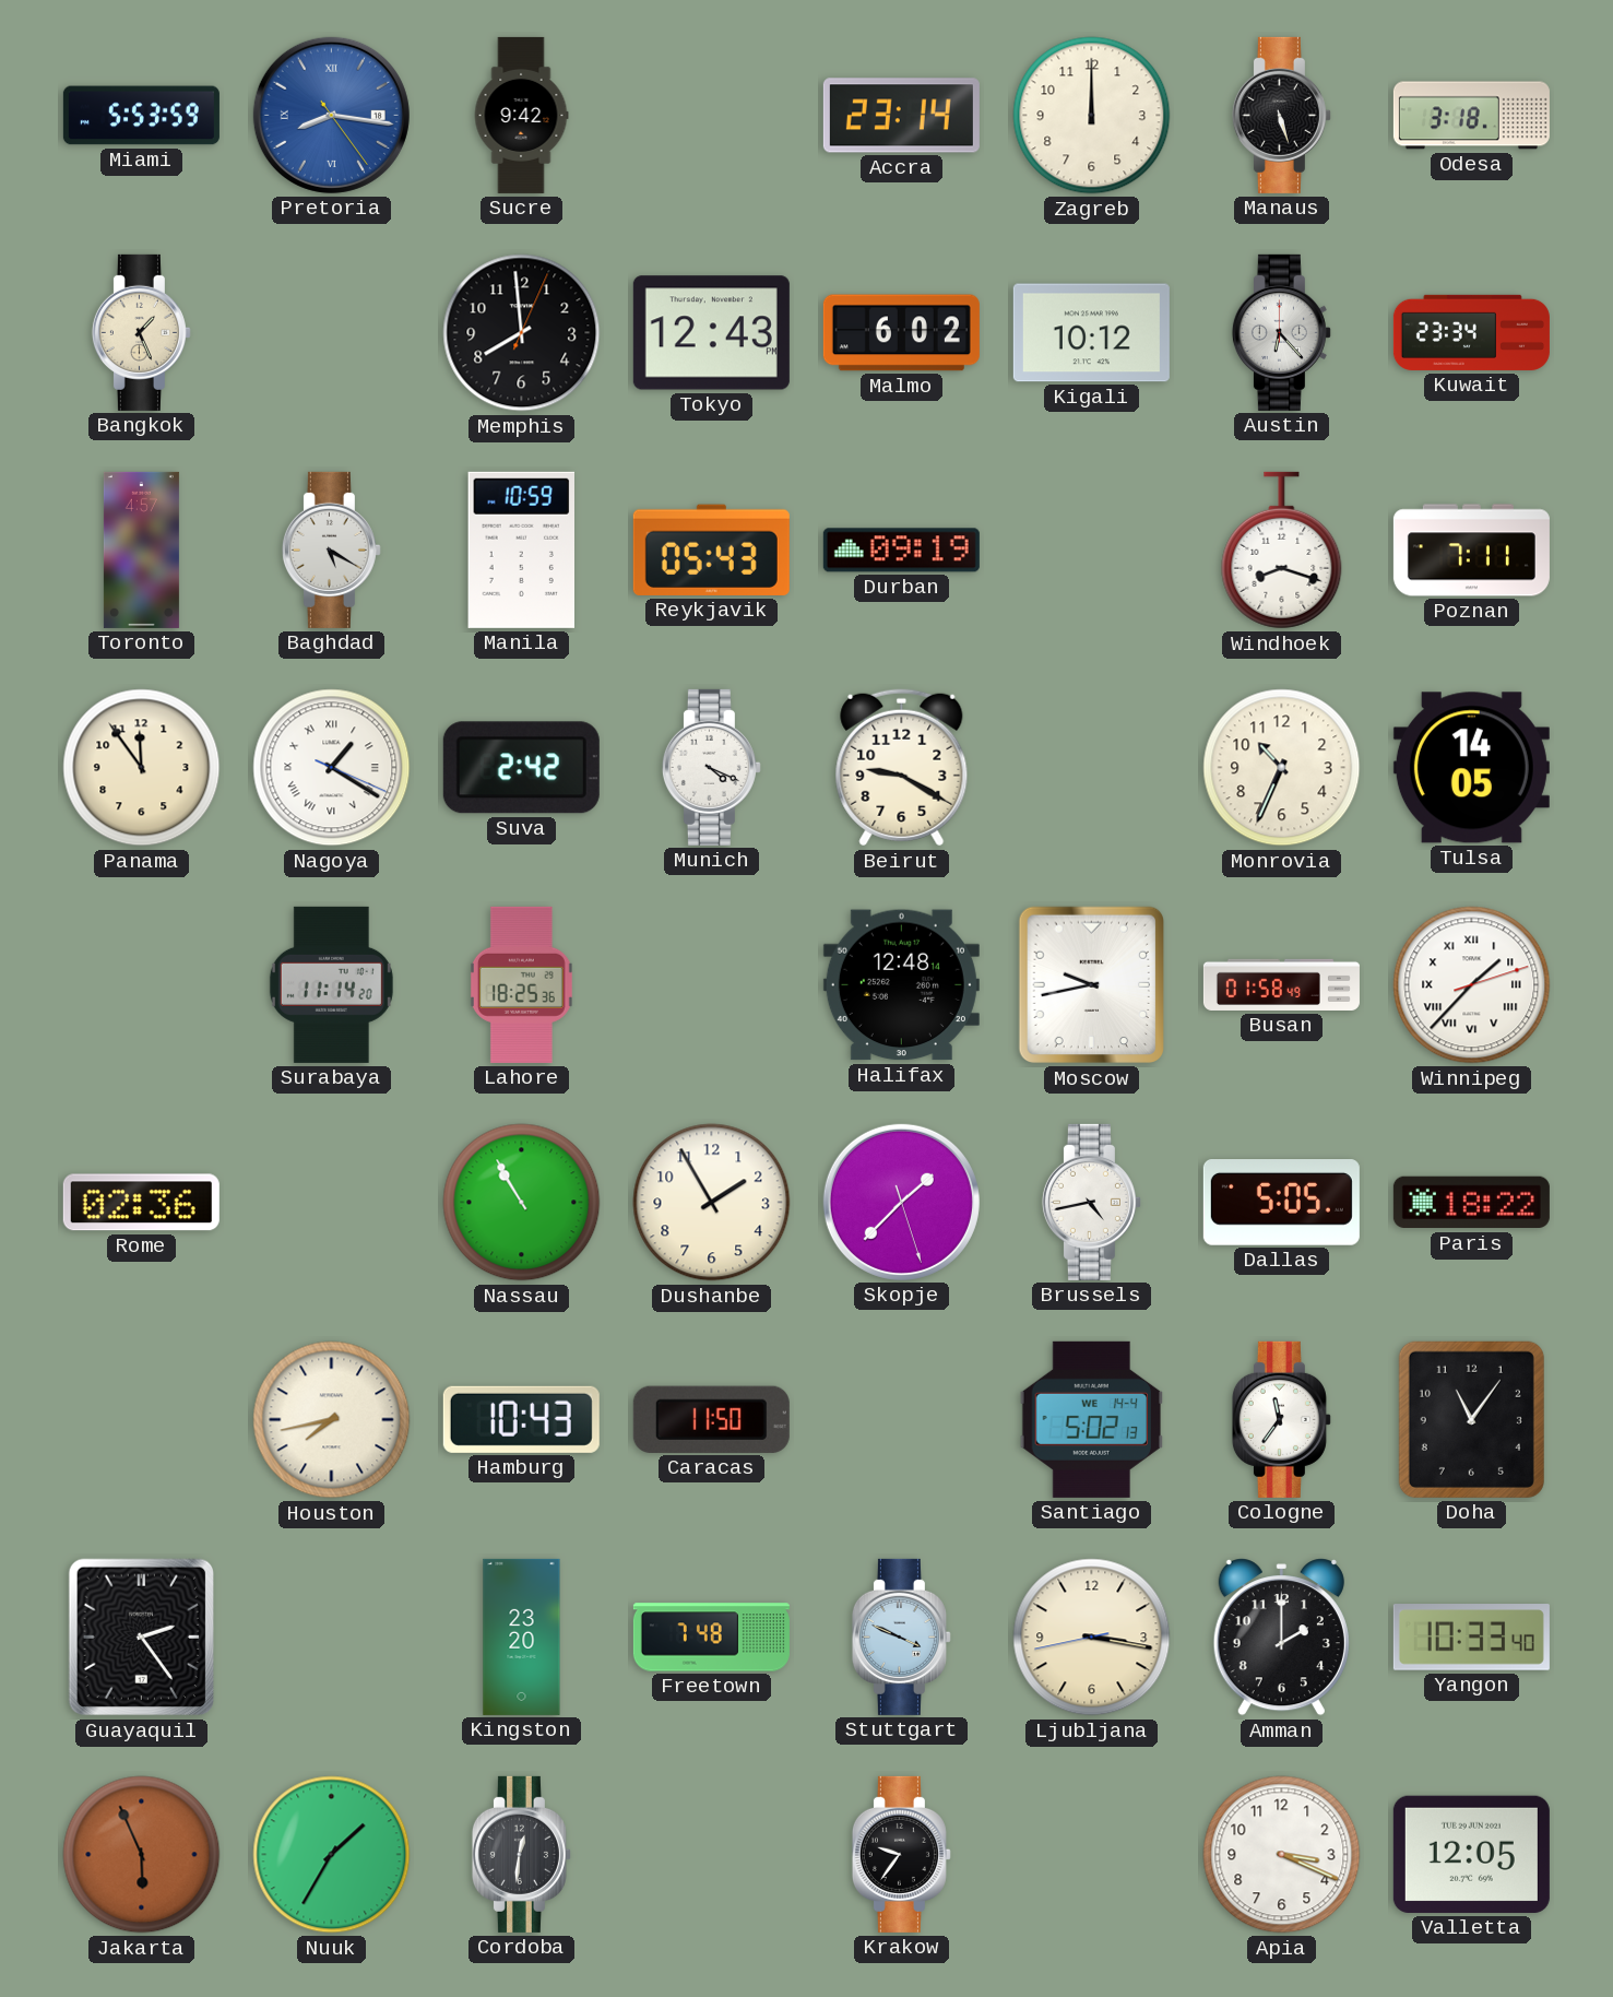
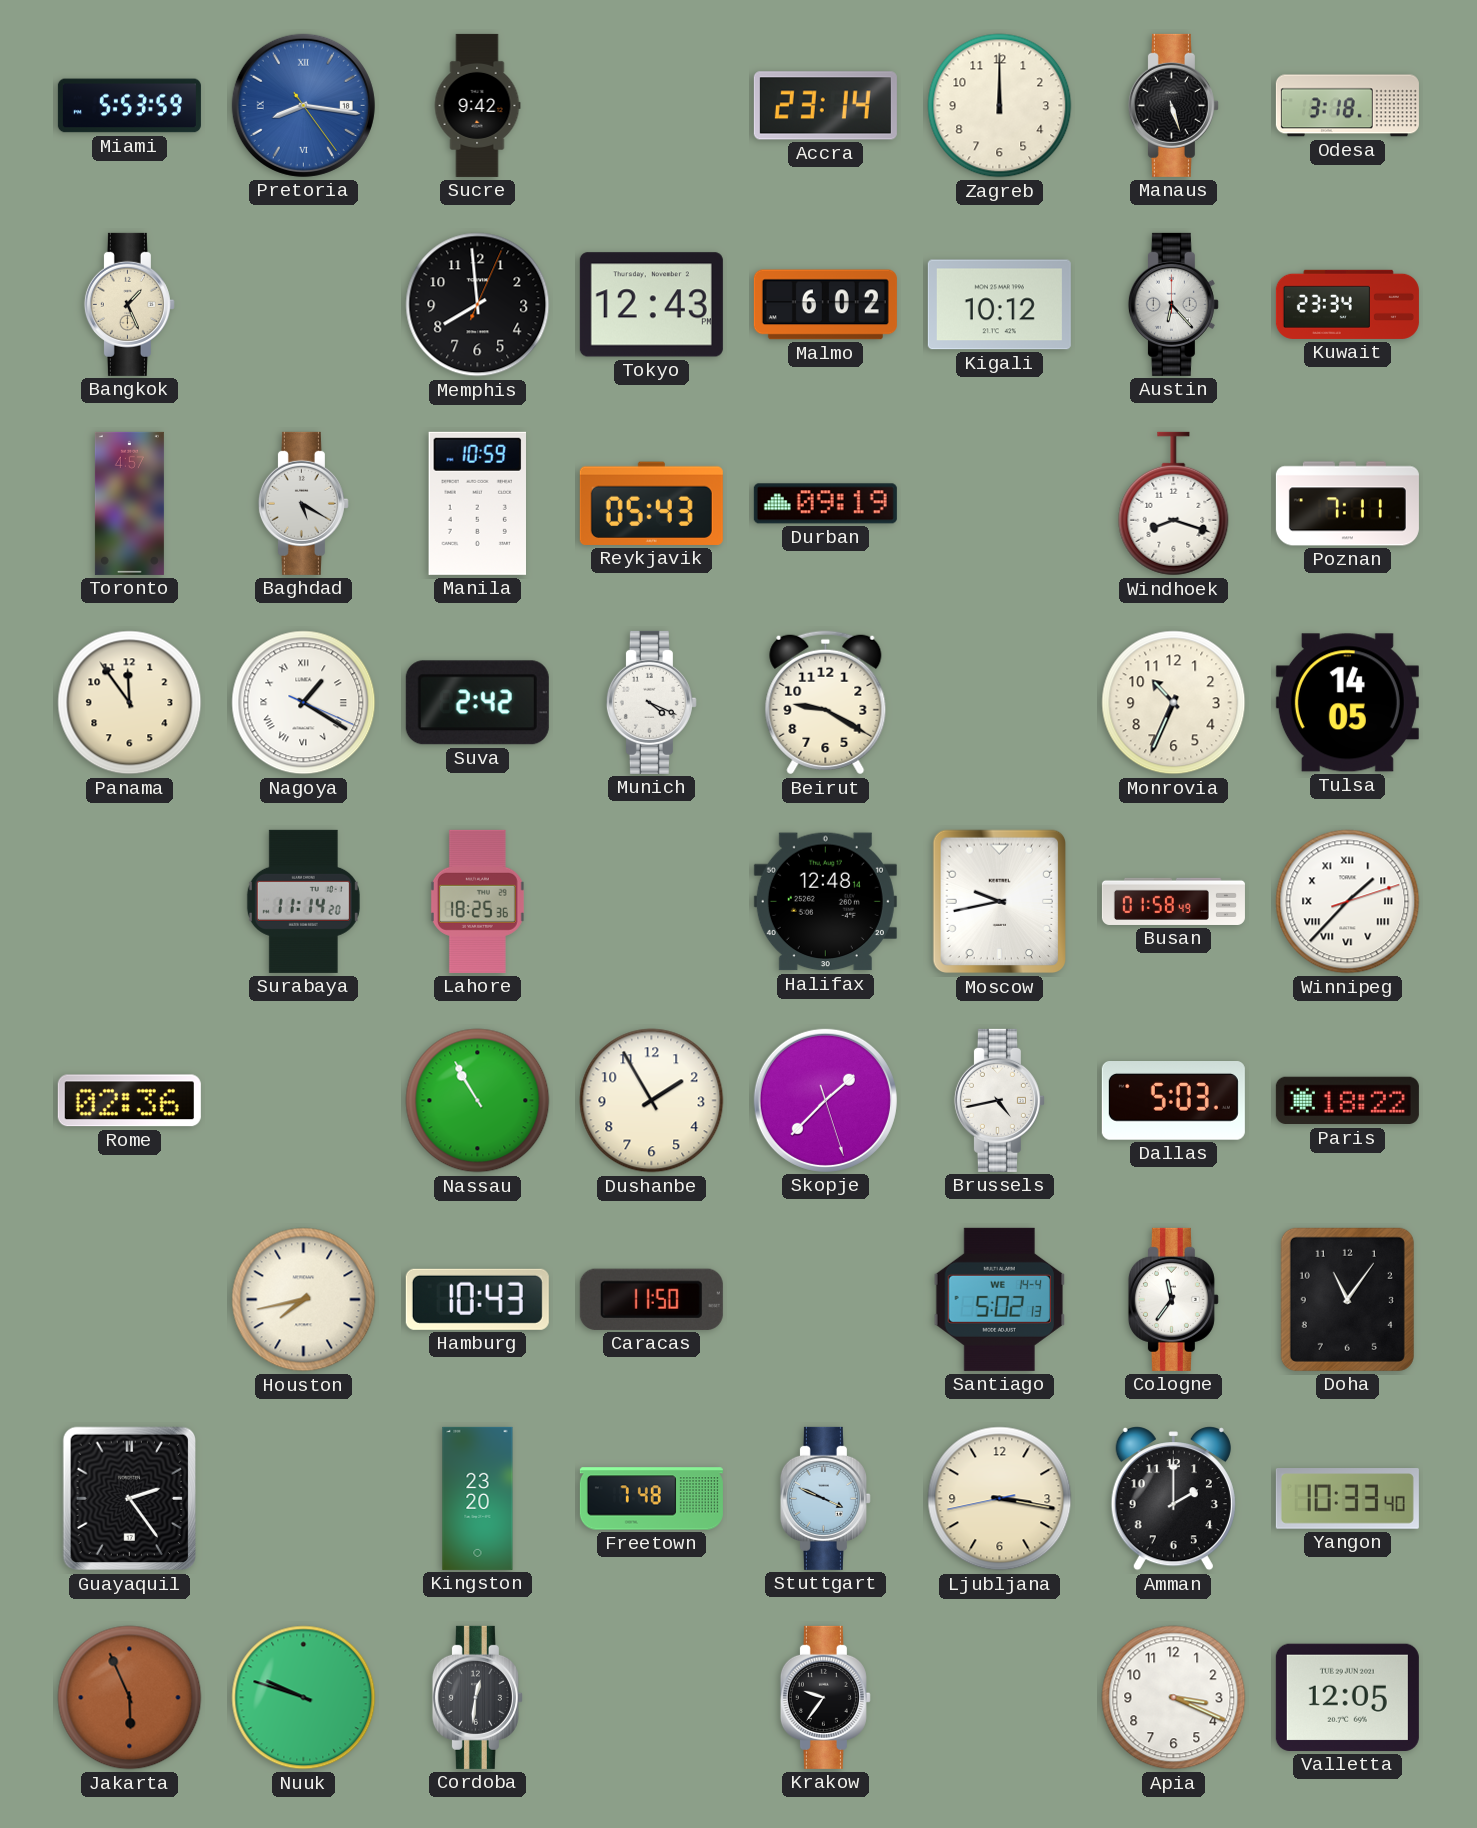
Dallas: 5:05 -> 5:03 (1173, 1101)
Nuuk: 1:35 -> 9:48 (304, 1698)
